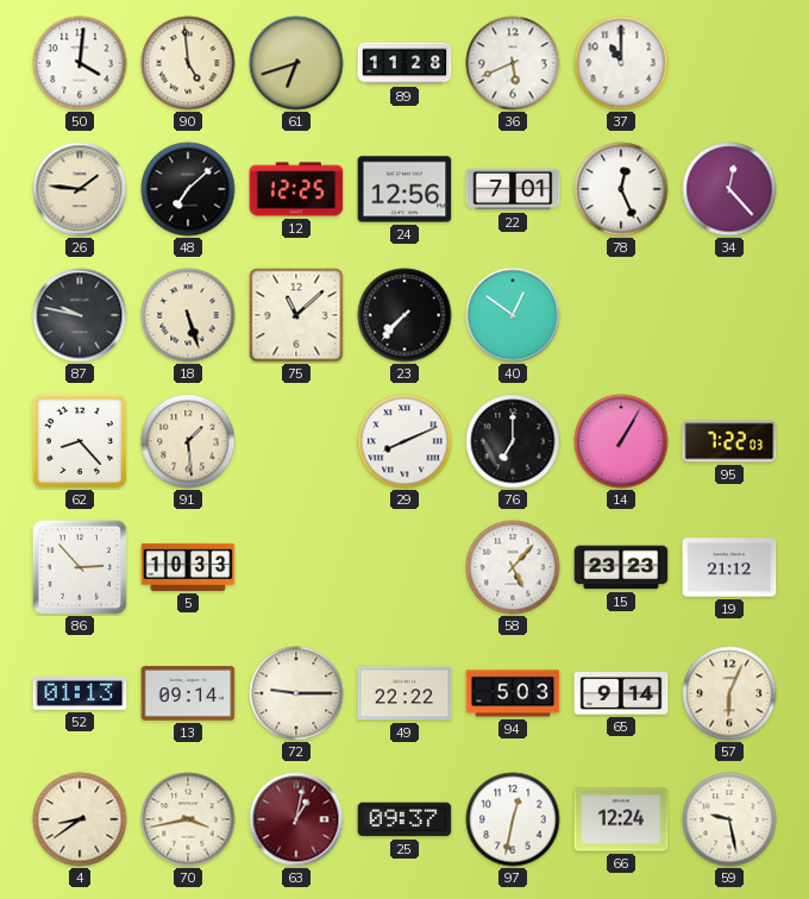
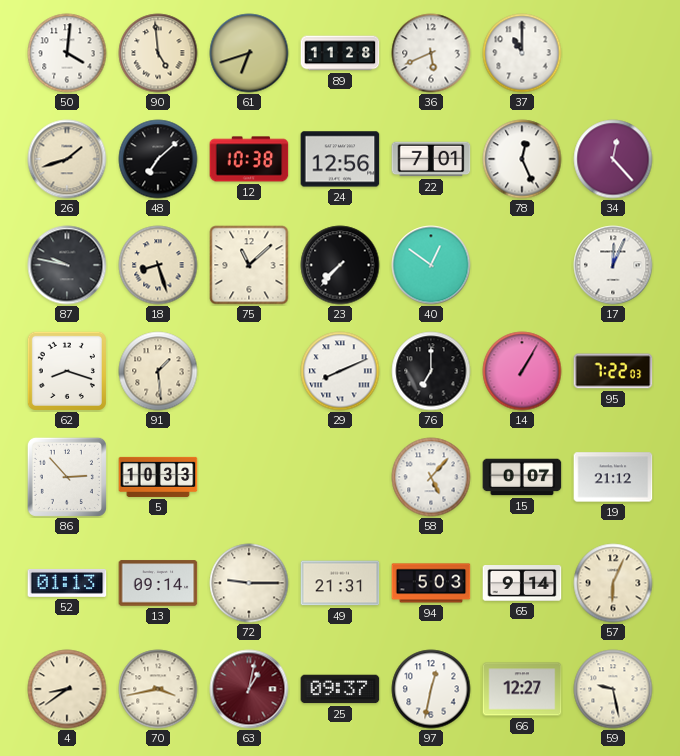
26: 1:46 -> 1:42 (67, 159)
12: 12:25 -> 10:38 (249, 159)
18: 5:27 -> 8:27 (158, 265)
17: none -> 12:04 (613, 265)
62: 8:23 -> 8:18 (67, 371)
15: 23:23 -> 0:07 (522, 477)
49: 22:22 -> 21:31 (340, 583)
66: 12:24 -> 12:27 (522, 689)
